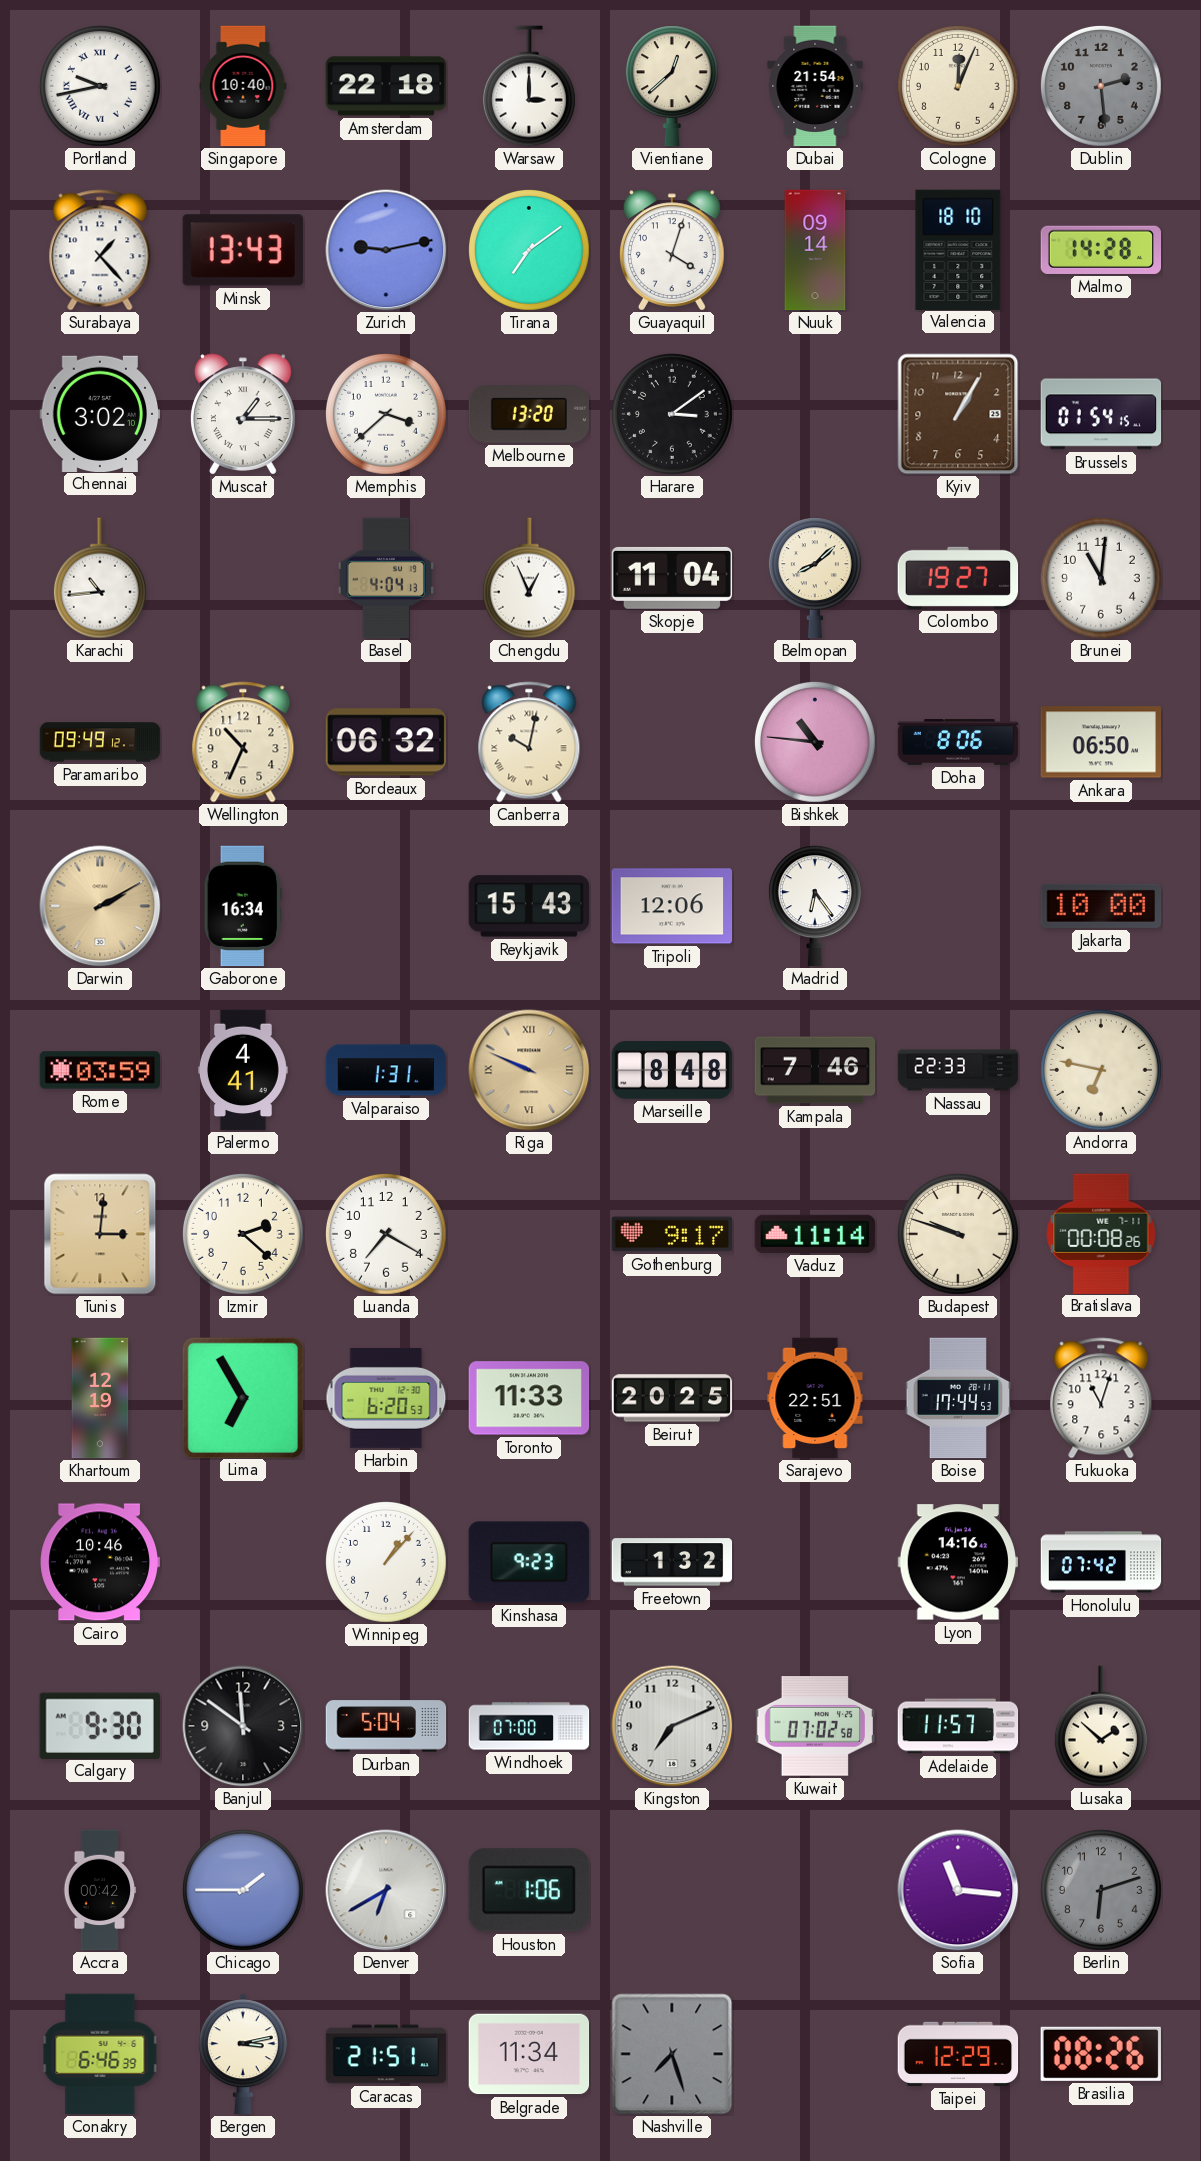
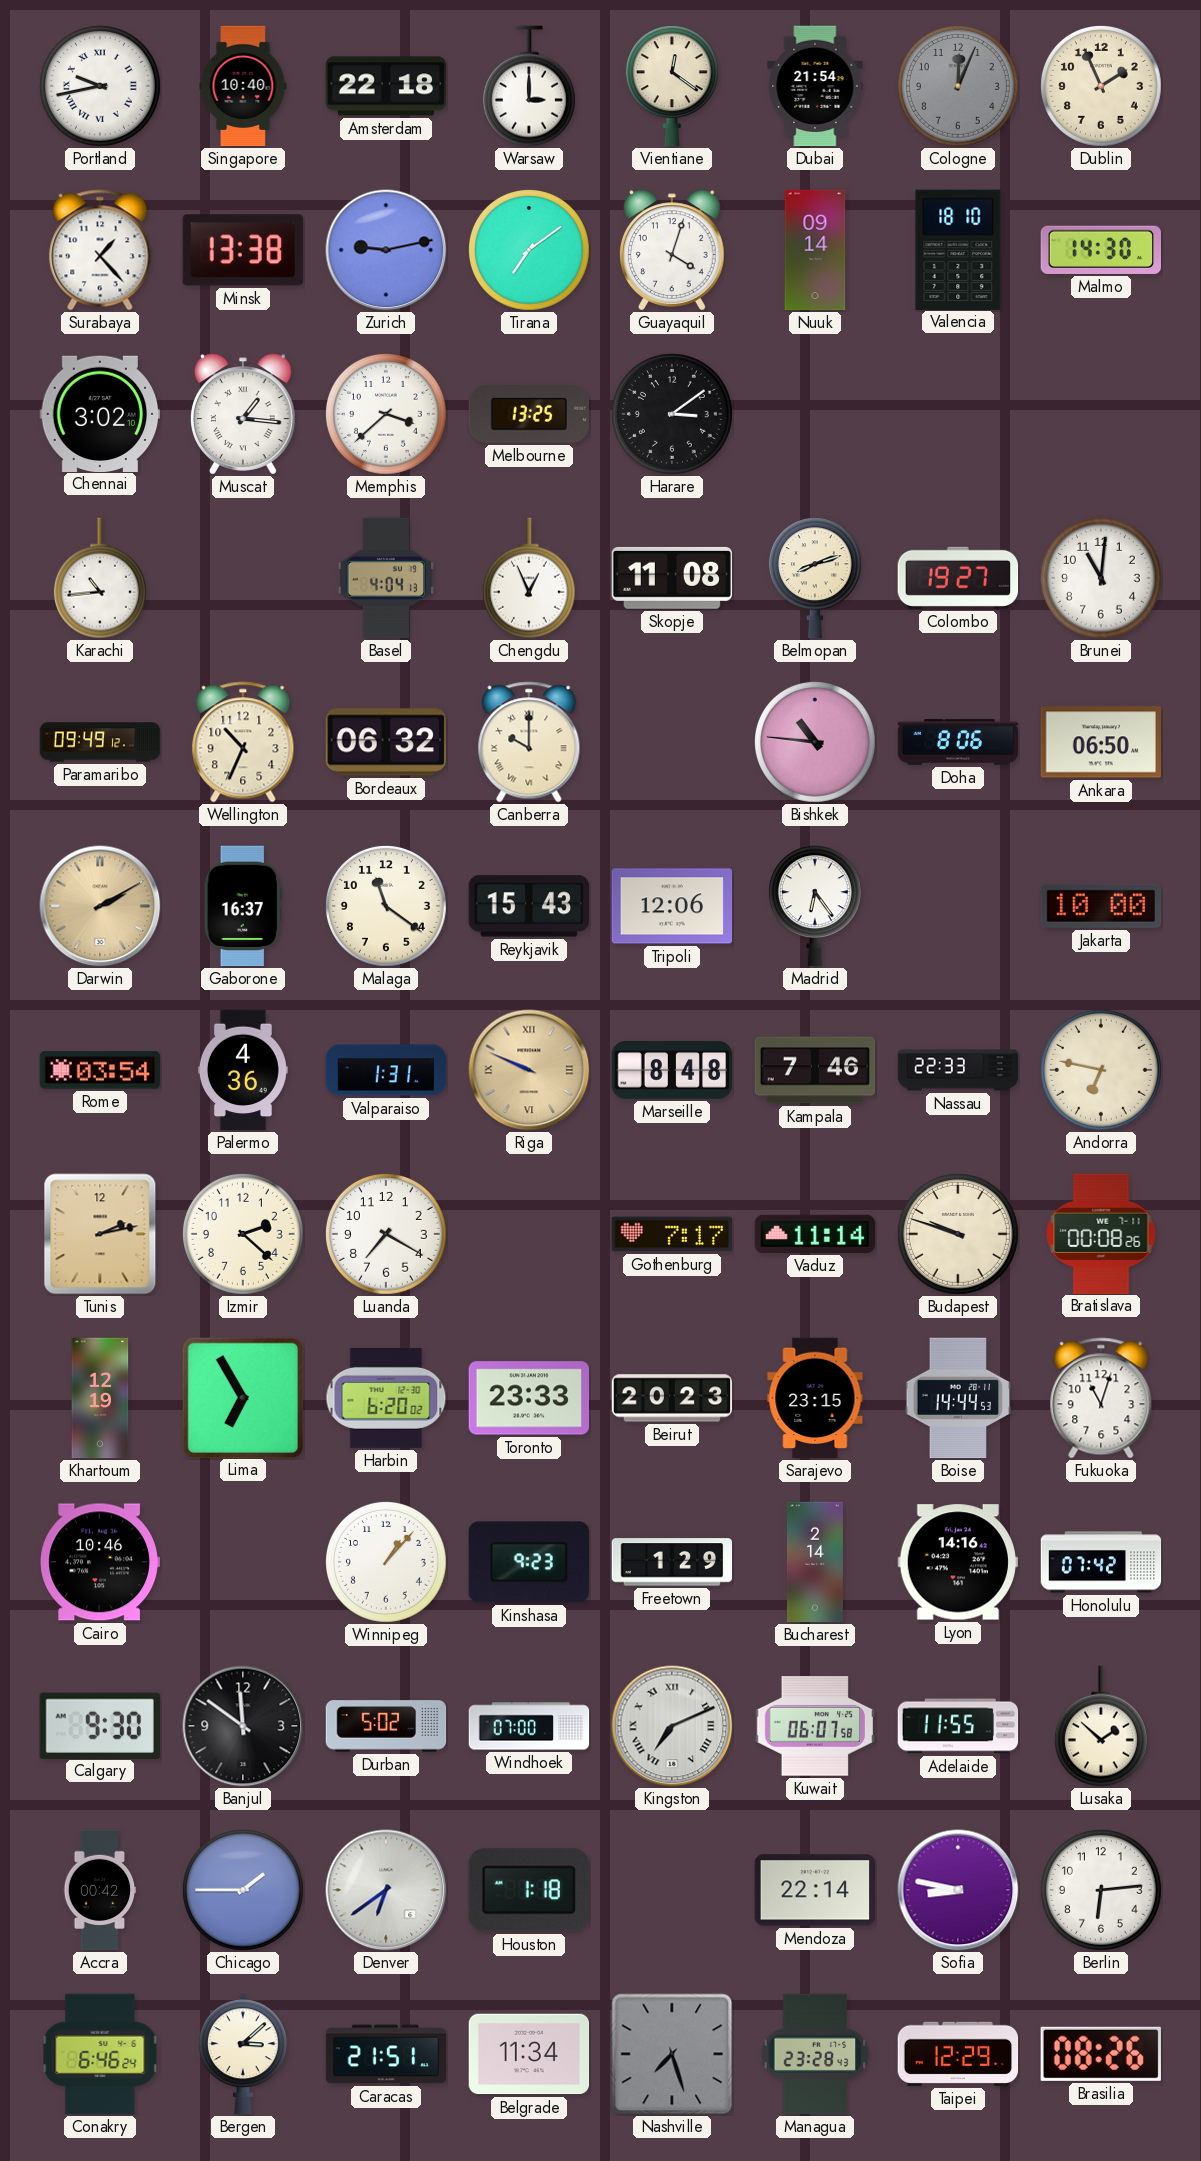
Vientiane: 12:38 -> 12:21 (672, 86)
Cologne dial: cream -> grey (958, 86)
Dublin: 2:29 -> 1:56 (1101, 86)
Dublin dial: grey -> cream (1101, 86)
Minsk: 13:43 -> 13:38 (243, 250)
Malmo: 14:28 -> 14:30 (1101, 250)
Muscat: 1:15 -> 1:16 (244, 414)
Melbourne: 13:20 -> 13:25 (529, 414)
Kyiv: 1:05 -> none (958, 414)
Brussels: 01:54 -> none (1101, 414)
Skopje: 11:04 -> 11:08 (672, 578)
Belmopan: 8:08 -> 8:12 (815, 578)
Canberra: 10:02 -> 10:00 (529, 742)
Gaborone: 16:34 -> 16:37 (242, 906)
Malaga: none -> 11:21 (386, 906)
Rome: 03:59 -> 03:54 (100, 1070)
Palermo: 4:41 -> 4:36 (243, 1070)
Tunis: 3:01 -> 2:13 (100, 1234)
Gothenburg: 9:17 -> 7:17 (672, 1234)
Harbin: 6:20:53 -> 6:20:02 (386, 1398)
Toronto: 11:33 -> 23:33 (529, 1398)
Beirut: 20:25 -> 20:23 (672, 1398)
Sarajevo: 22:51 -> 23:15 (815, 1398)
Boise: 17:44 -> 14:44 (958, 1398)
Freetown: 1:32 -> 1:29 (672, 1562)
Bucharest: none -> 2:14 (815, 1562)
Durban: 5:04 -> 5:02 (386, 1726)
Kingston numerals: Arabic -> Roman (672, 1726)
Kuwait: 07:02 -> 06:07 (814, 1726)
Adelaide: 11:57 -> 11:55 (958, 1726)
Denver: 6:40 -> 6:39 (386, 1890)
Houston: 1:06 -> 1:18 (529, 1890)
Mendoza: none -> 22:14 (815, 1890)
Sofia: 11:16 -> 8:47 (958, 1890)
Berlin: 6:12 -> 6:14 (1101, 1890)
Berlin dial: grey -> white (1101, 1890)
Conakry: 6:46:39 -> 6:46:24 (100, 2054)
Bergen: 3:13 -> 3:08 (243, 2054)
Managua: none -> 23:28 (815, 2054)
